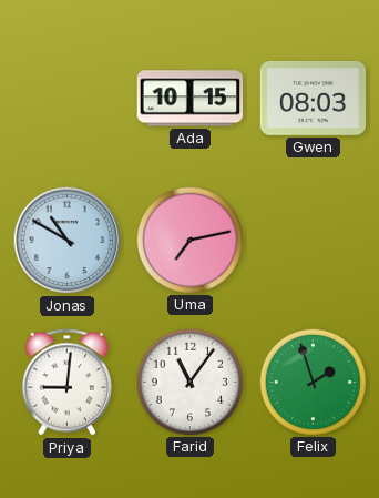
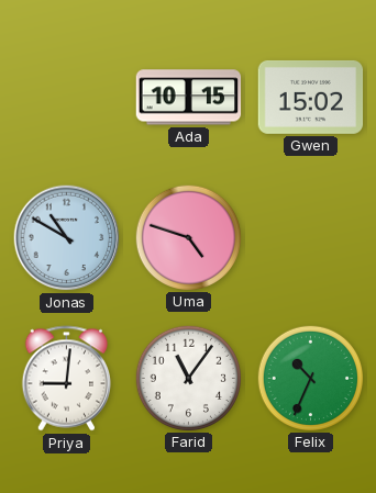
Gwen: 08:03 -> 15:02 (311, 97)
Uma: 7:13 -> 4:48 (188, 237)
Felix: 1:57 -> 10:34 (310, 378)
